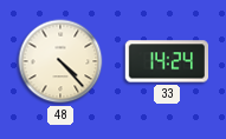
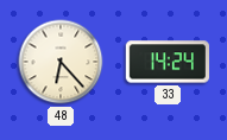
48: 4:23 -> 6:23 (61, 62)
